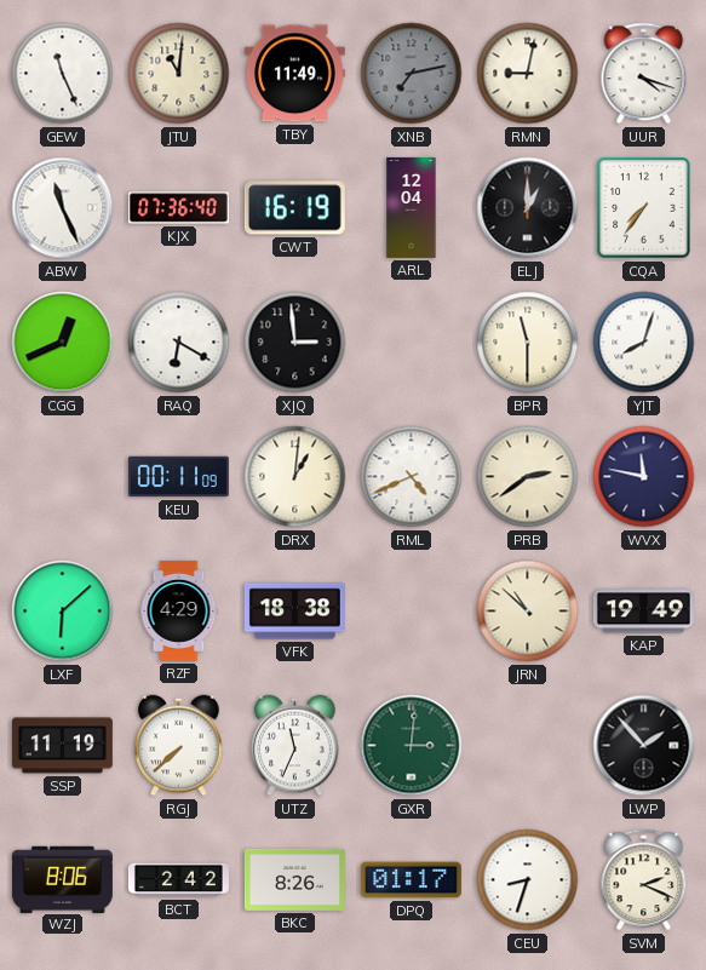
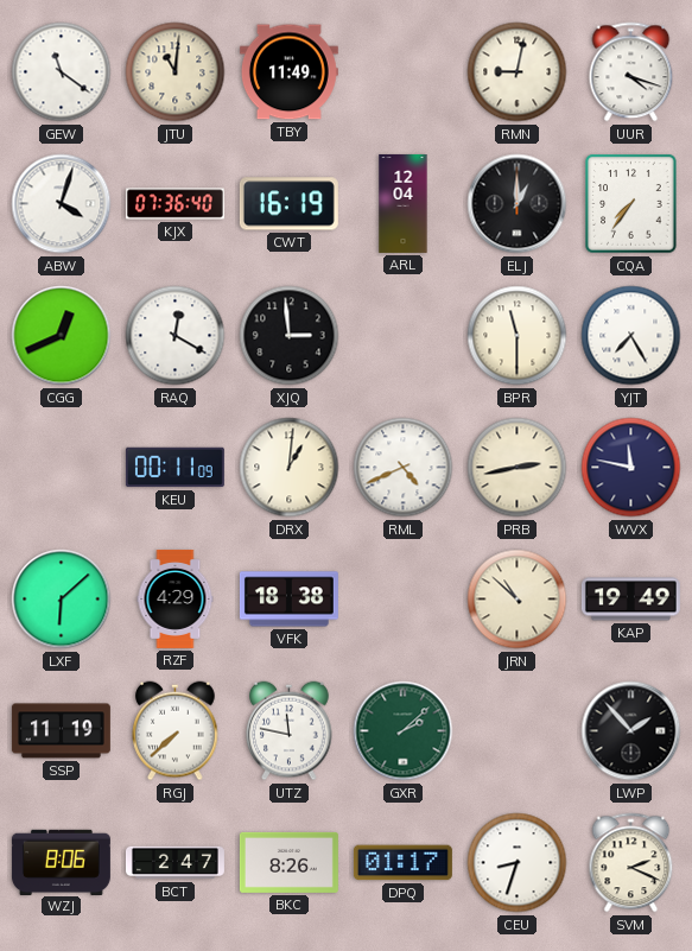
GEW: 11:26 -> 11:21 (62, 72)
XNB: 7:13 -> none (412, 74)
ABW: 11:26 -> 4:03 (62, 204)
RAQ: 6:20 -> 12:20 (176, 336)
YJT: 8:03 -> 7:25 (631, 336)
PRB: 2:39 -> 2:43 (518, 468)
UTZ: 11:34 -> 11:47 (290, 731)
GXR: 3:01 -> 2:08 (404, 731)
BCT: 2:42 -> 2:47 (174, 863)
